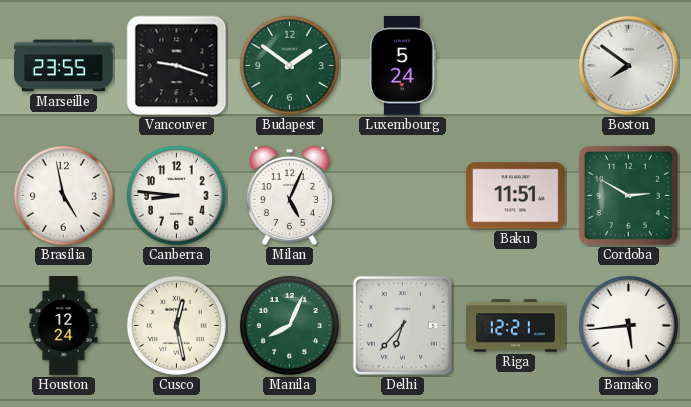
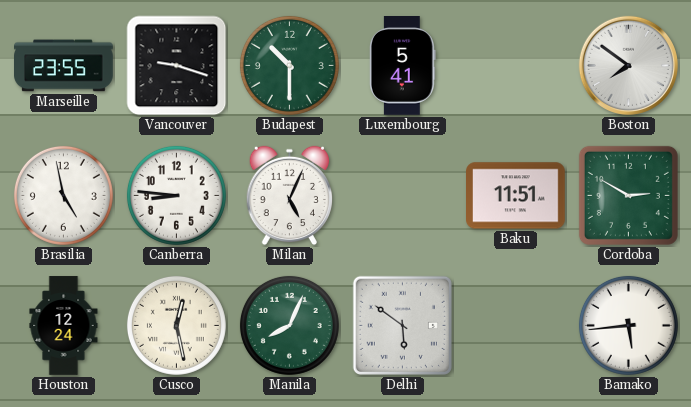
Budapest: 1:51 -> 10:30 (289, 65)
Luxembourg: 5:24 -> 5:41 (402, 66)
Delhi: 6:37 -> 5:51 (402, 325)
Riga: 12:21 -> none (516, 326)
